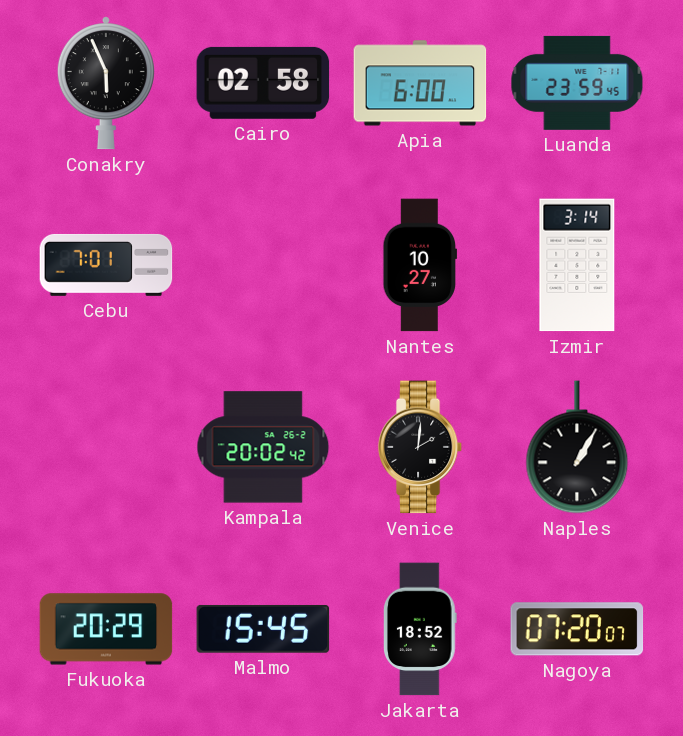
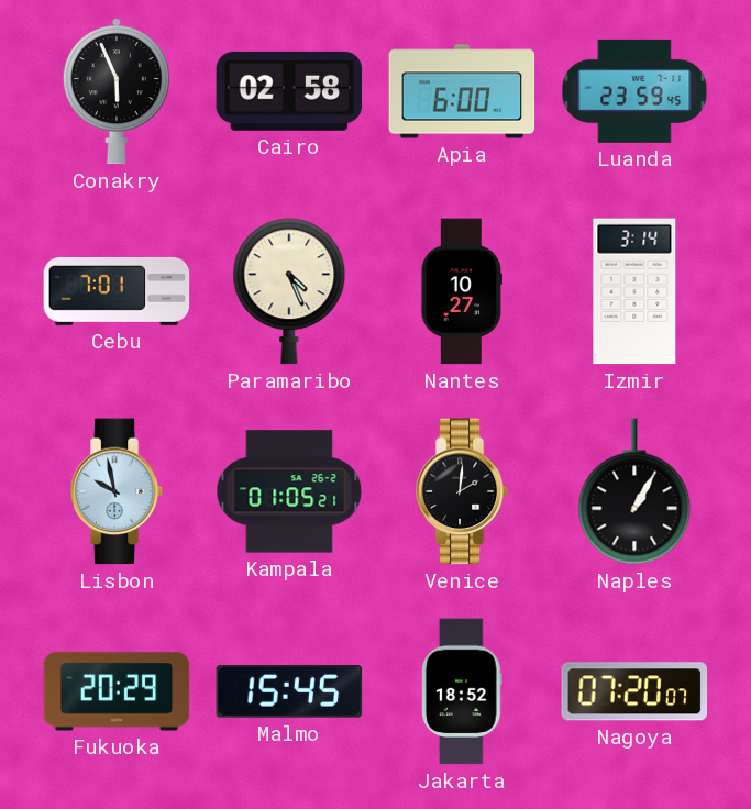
Paramaribo: none -> 4:26 (289, 291)
Lisbon: none -> 9:58 (117, 491)
Kampala: 20:02 -> 01:05 (289, 491)
